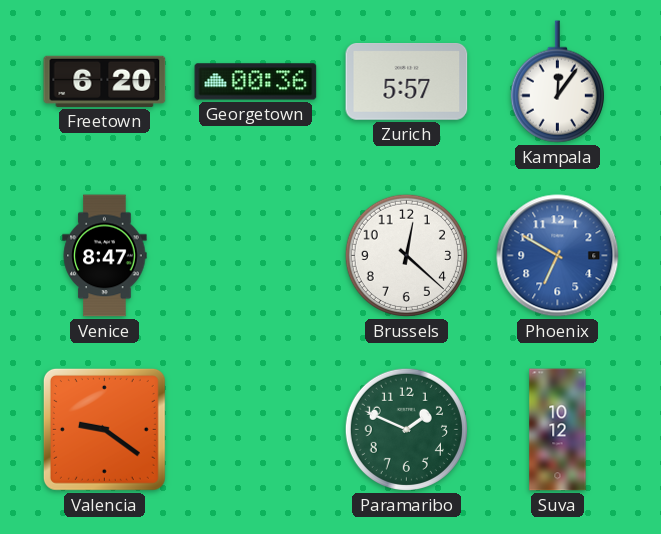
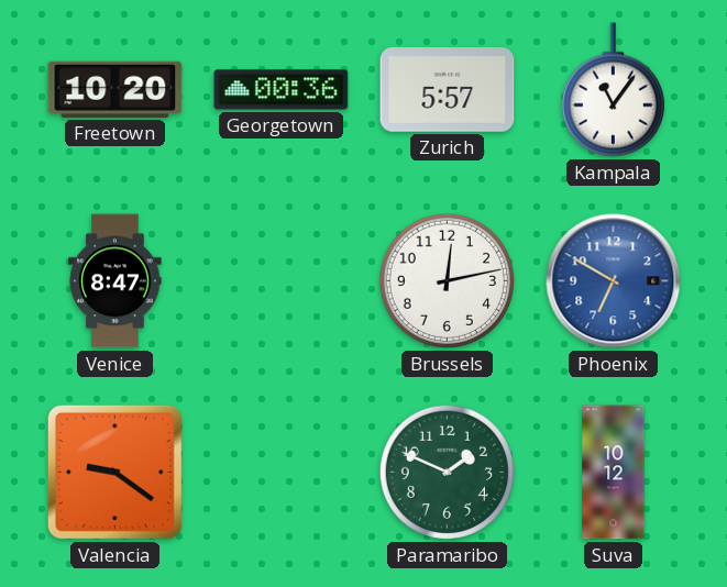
Freetown: 6:20 -> 10:20 (115, 89)
Kampala: 12:06 -> 11:06 (613, 90)
Brussels: 12:22 -> 12:13 (447, 280)
